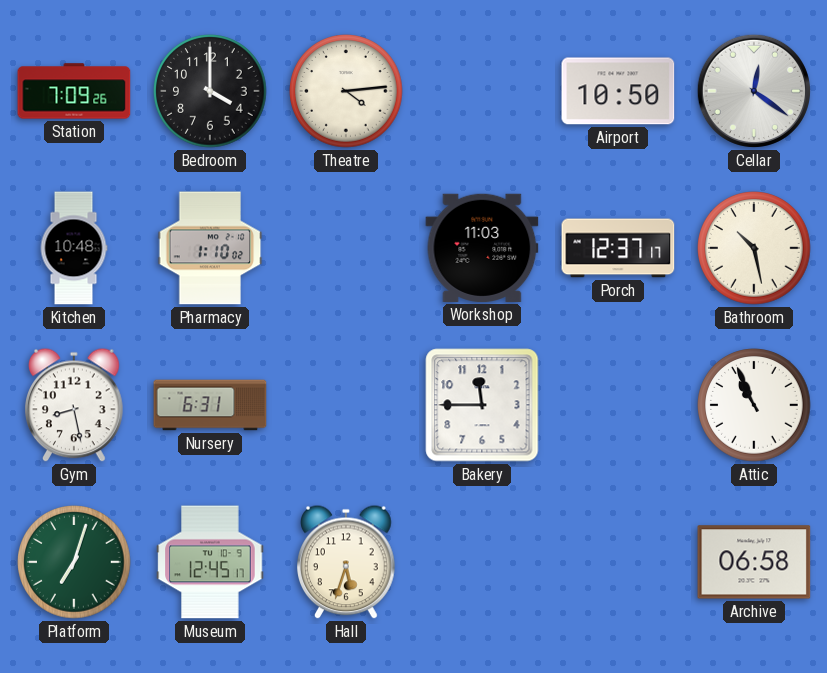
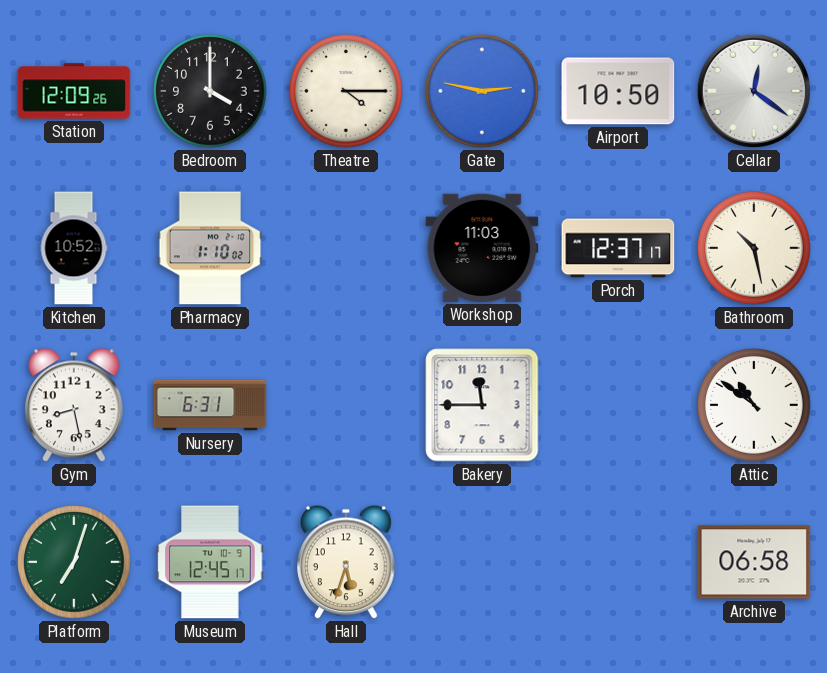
Station: 7:09 -> 12:09 (74, 91)
Theatre: 4:14 -> 4:15 (346, 91)
Gate: none -> 2:47 (482, 91)
Kitchen: 10:48 -> 10:52 (74, 248)
Attic: 10:56 -> 10:51 (754, 405)
